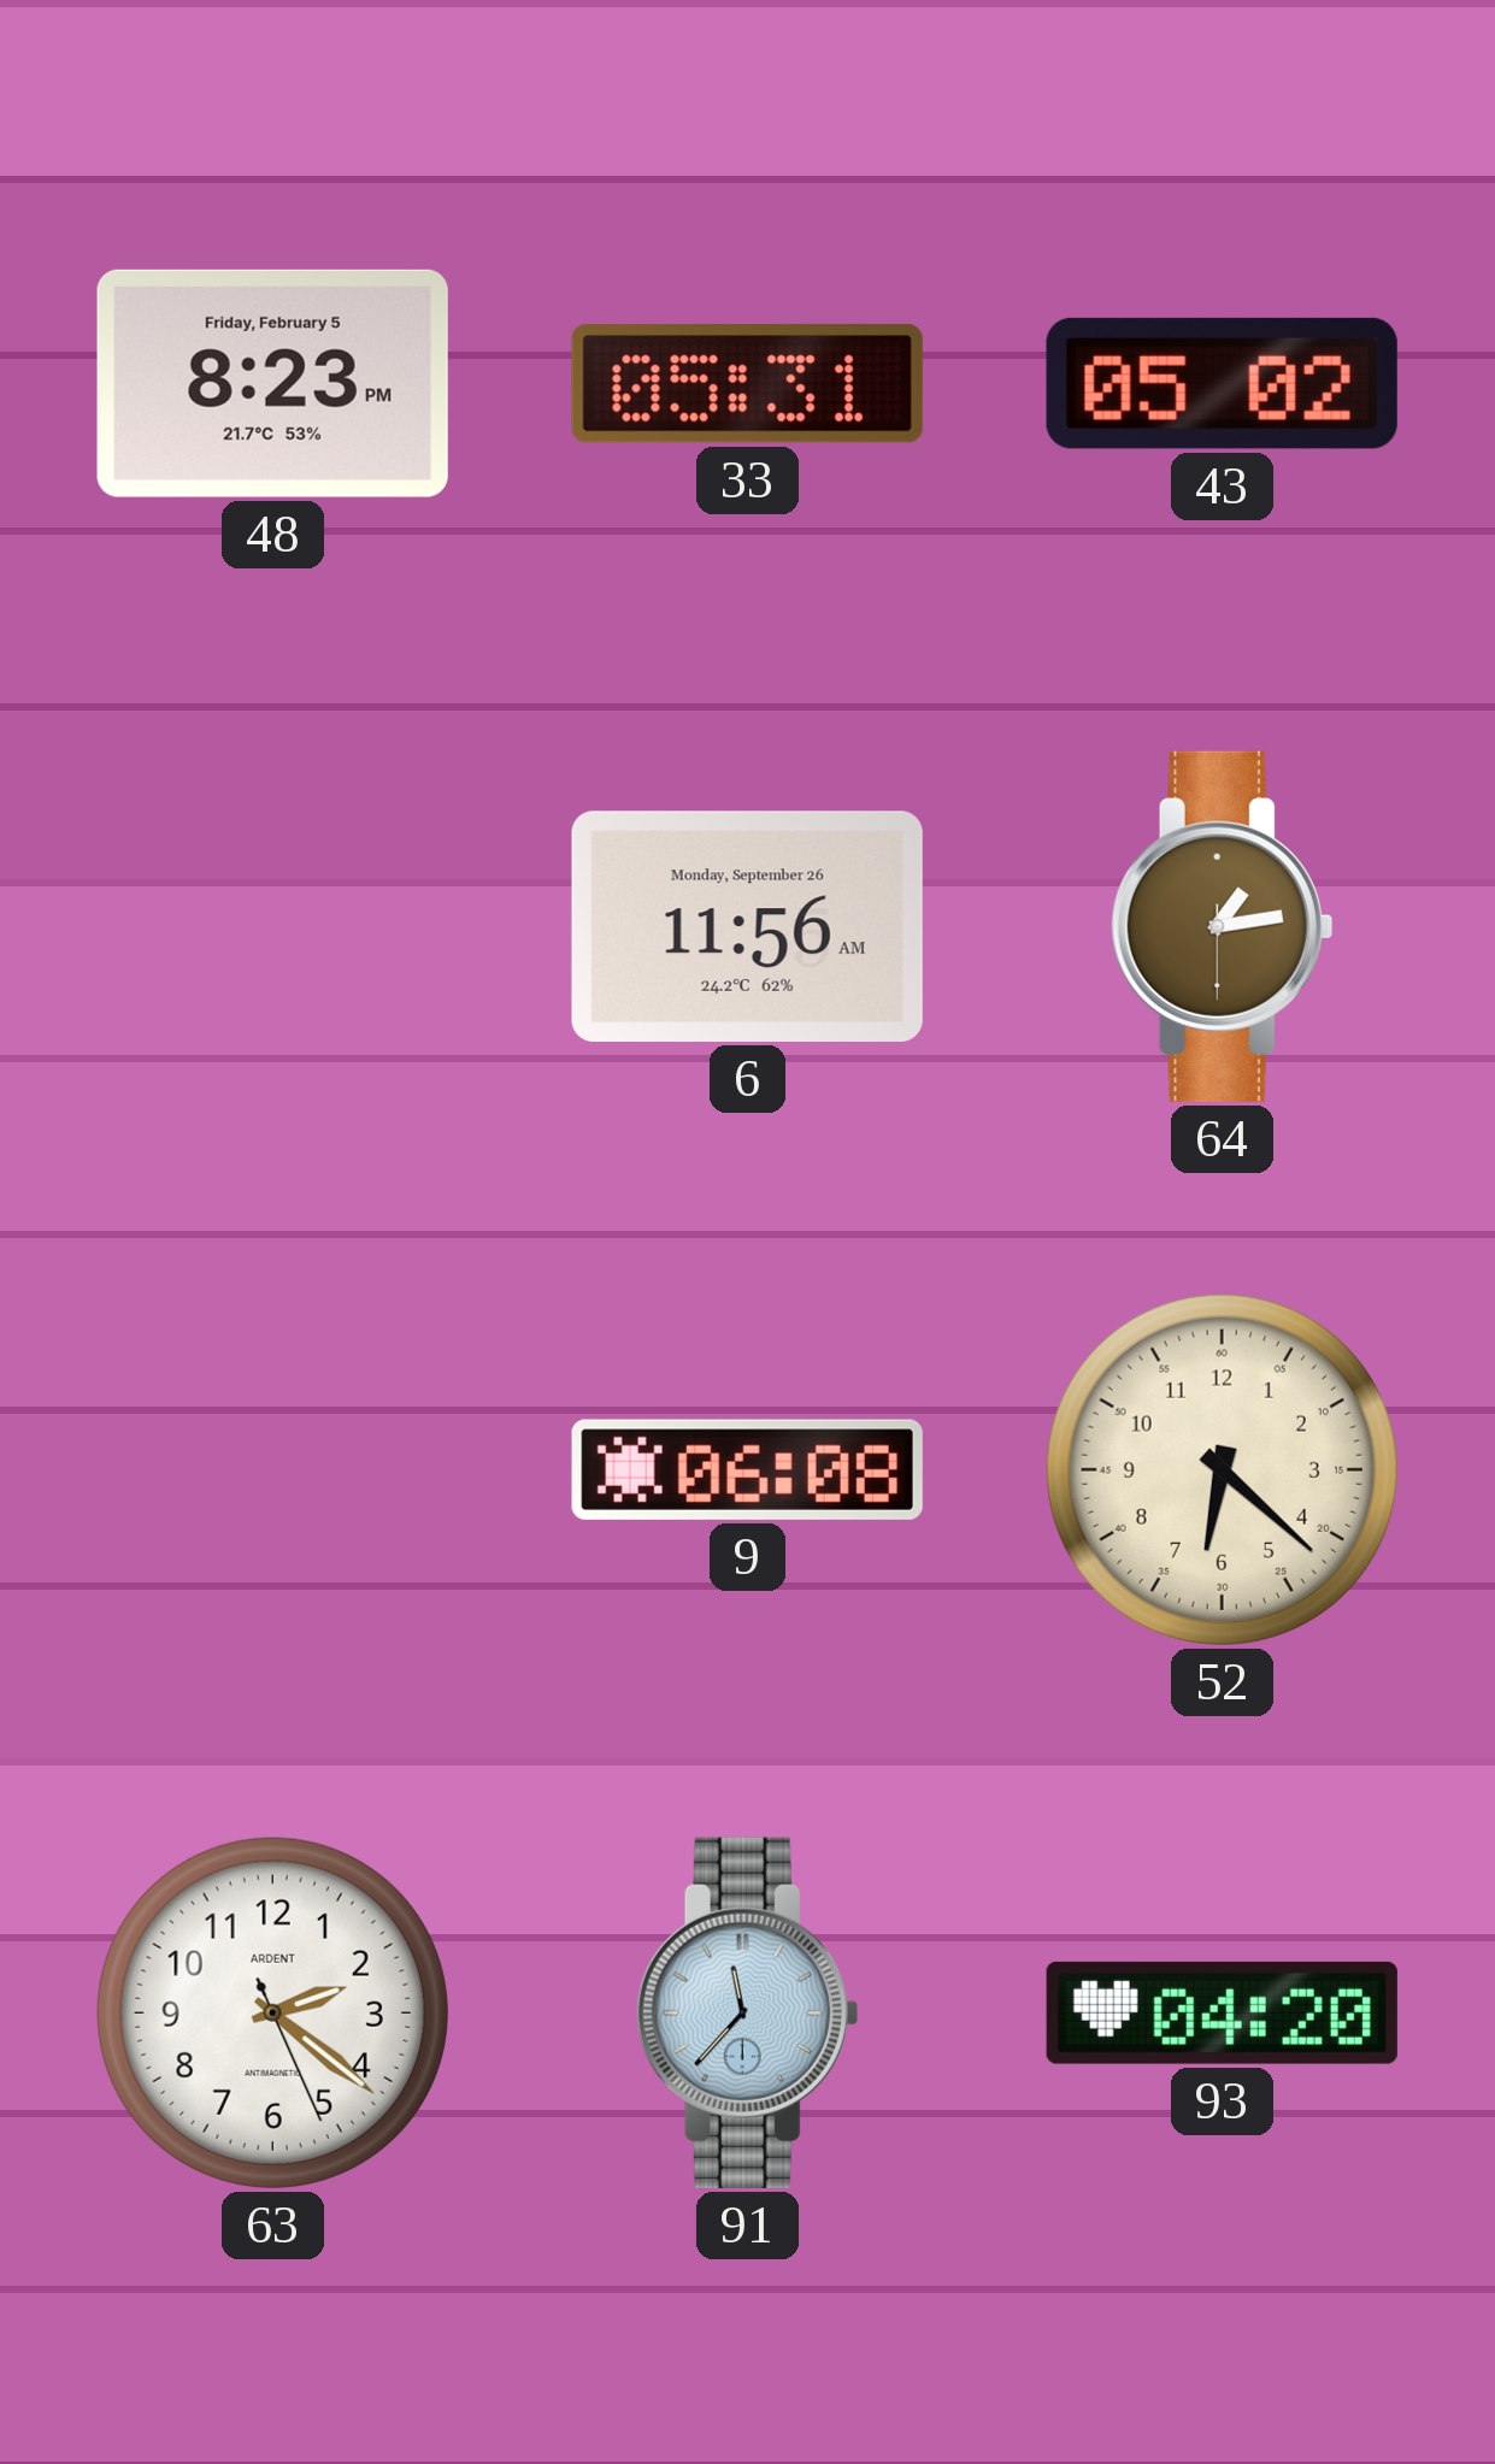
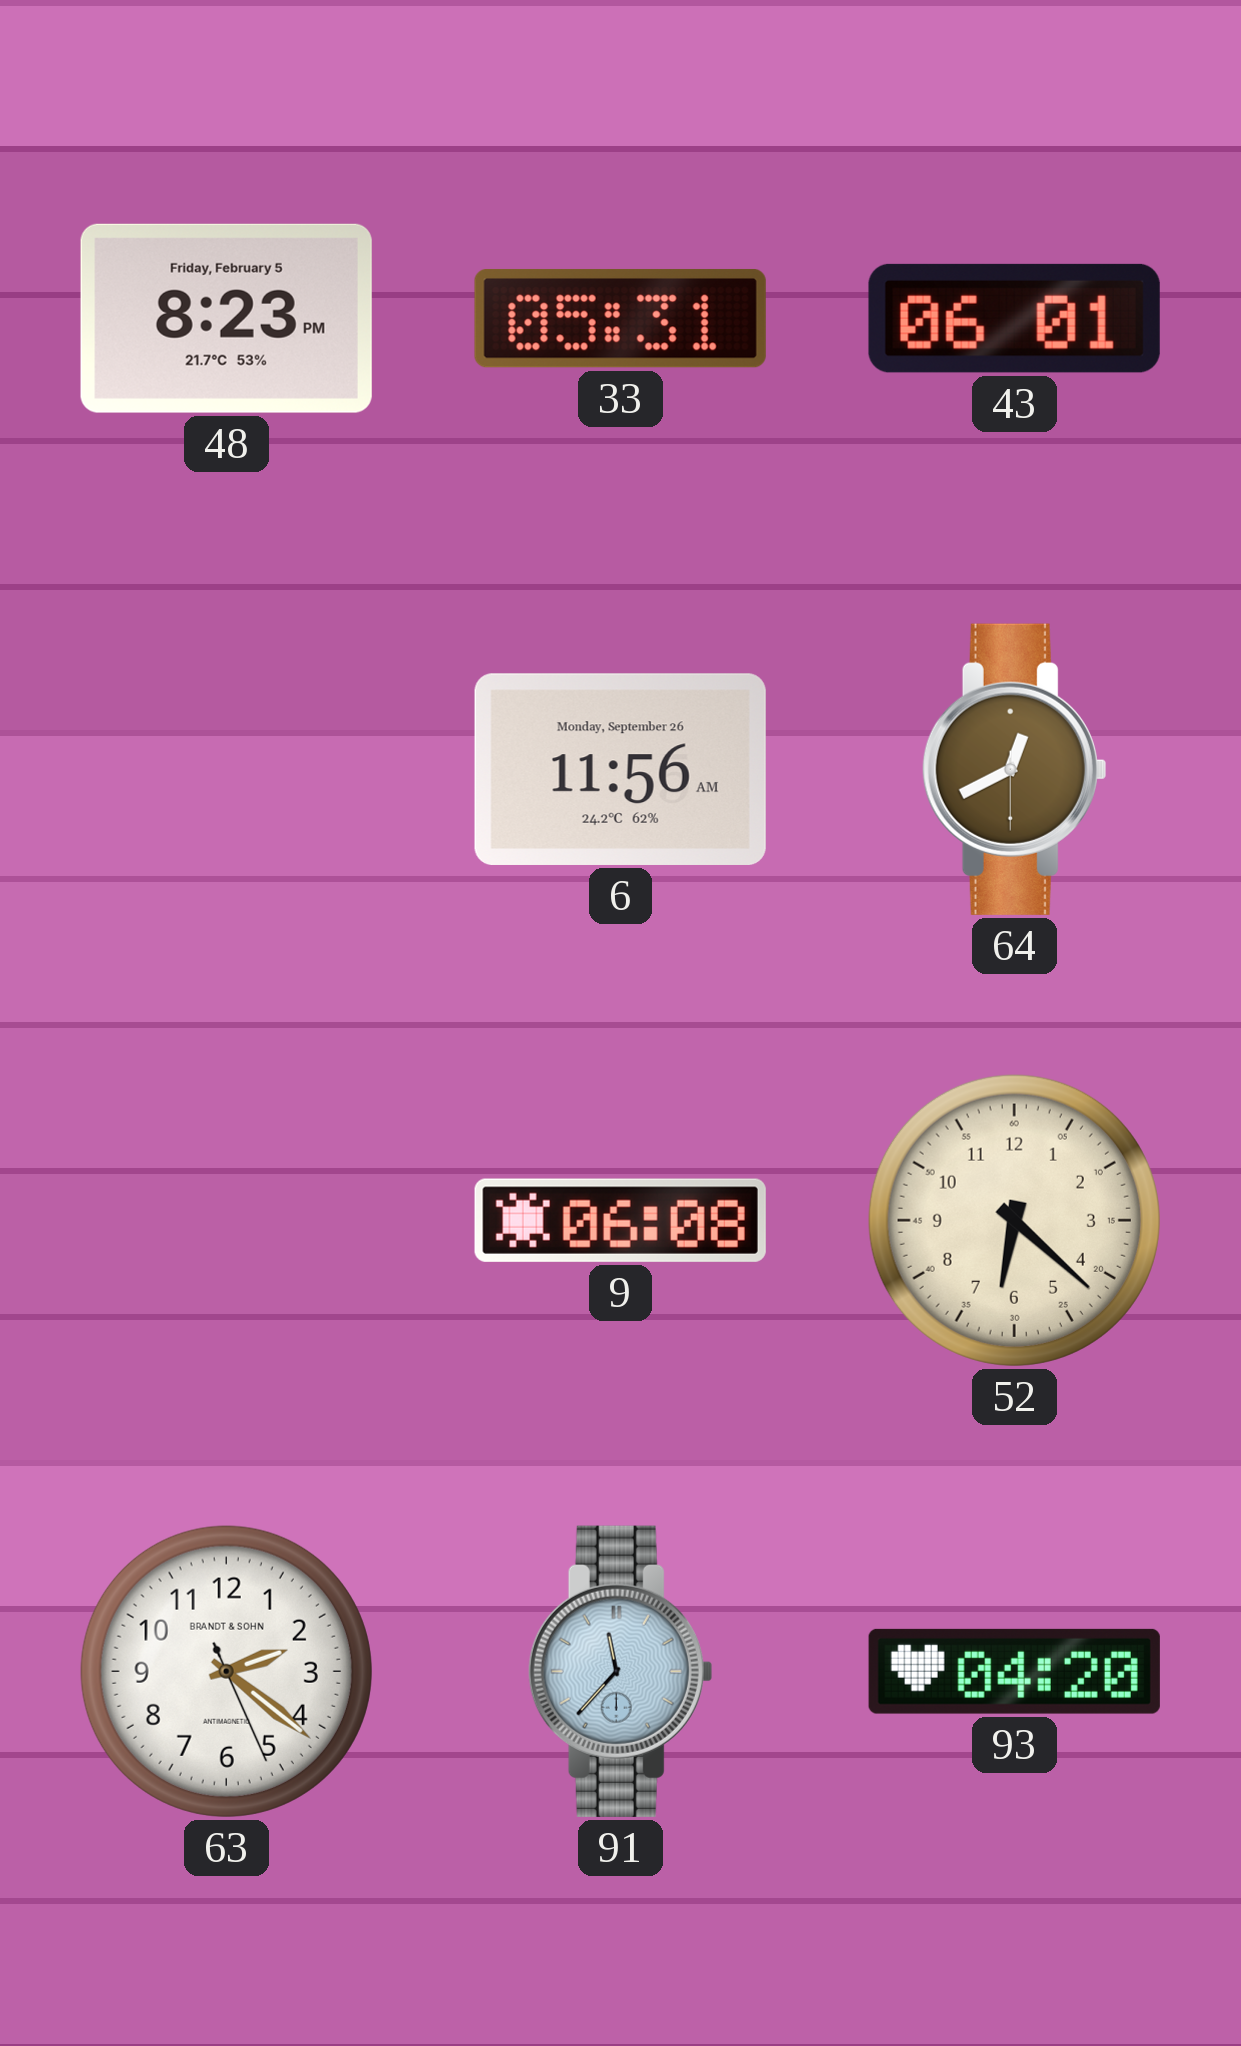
43: 05:02 -> 06:01 (1014, 318)
64: 1:13 -> 12:40 (1014, 769)
63 brand: ARDENT -> BRANDT & SOHN (226, 1671)
